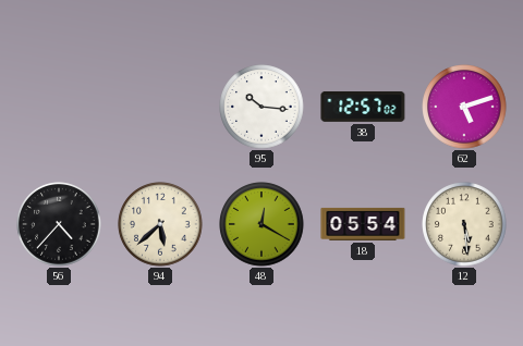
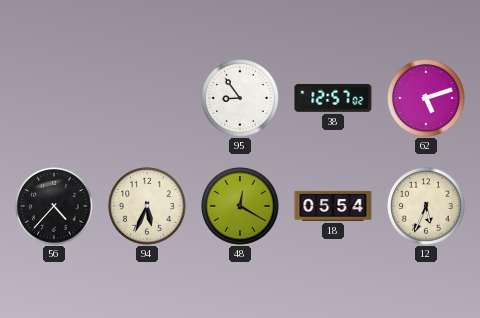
95: 10:16 -> 8:54 (240, 98)
94: 5:38 -> 5:34 (147, 206)
12: 5:29 -> 5:34 (426, 206)
